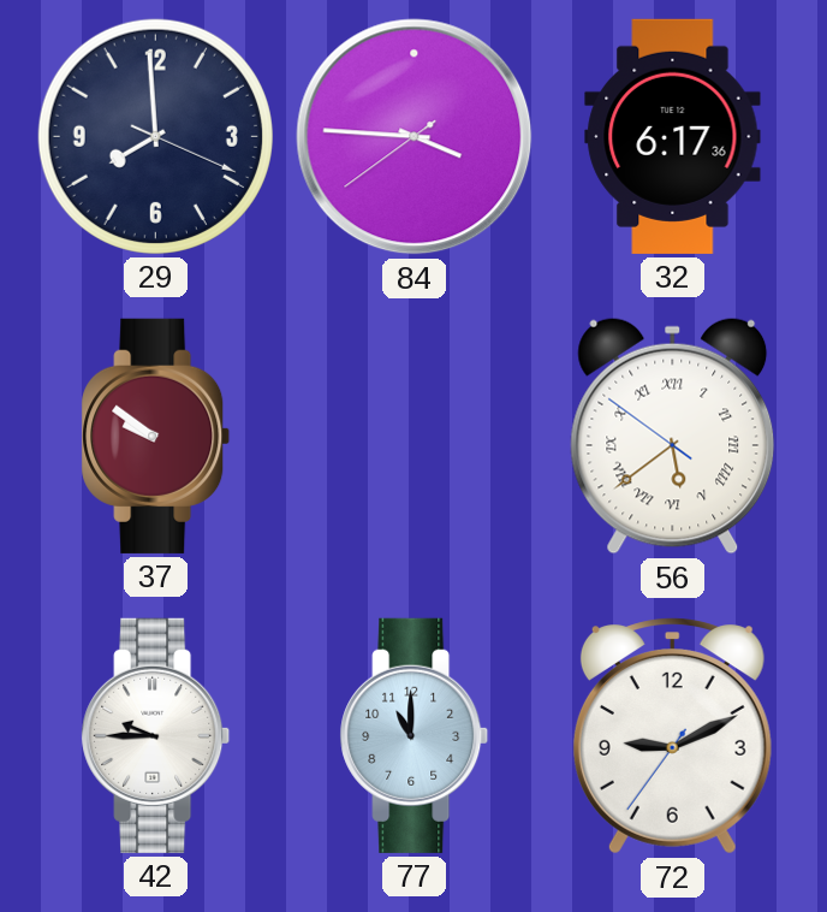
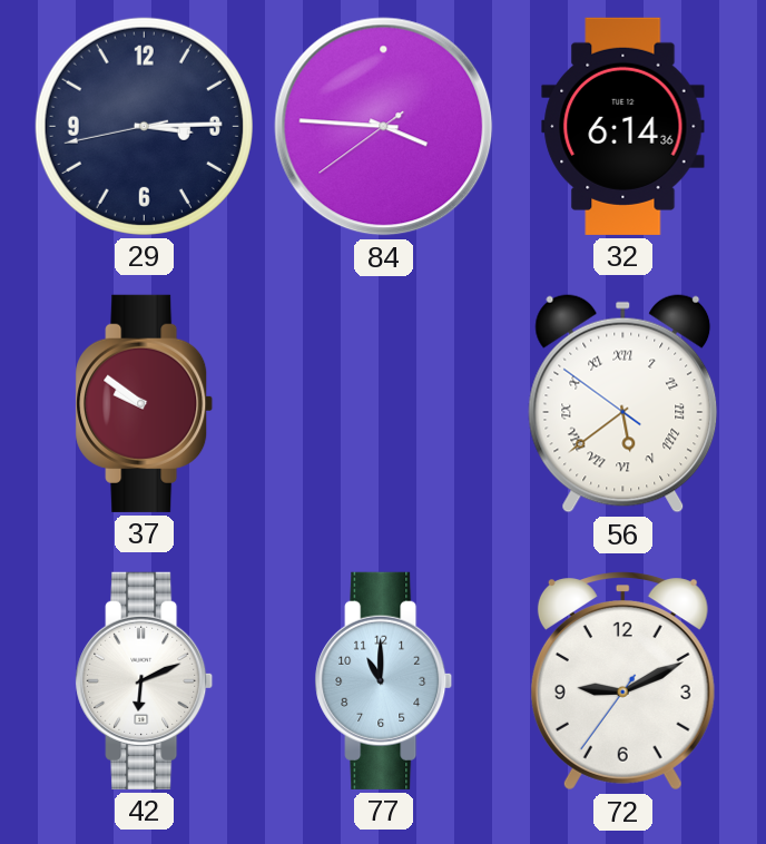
29: 7:59 -> 3:14 (144, 126)
32: 6:17 -> 6:14 (623, 126)
42: 9:45 -> 6:11 (145, 680)
